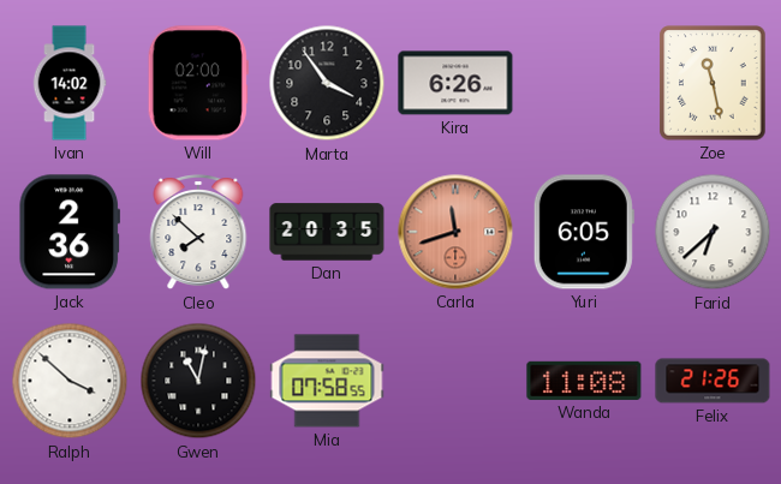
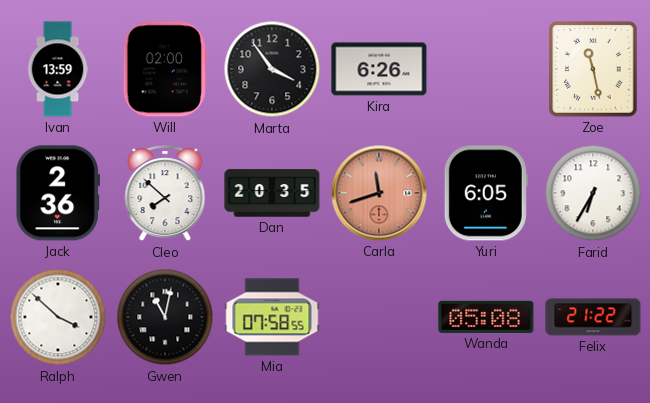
Ivan: 14:02 -> 13:59 (58, 69)
Farid: 6:38 -> 6:35 (593, 193)
Wanda: 11:08 -> 05:08 (486, 317)
Felix: 21:26 -> 21:22 (593, 317)
